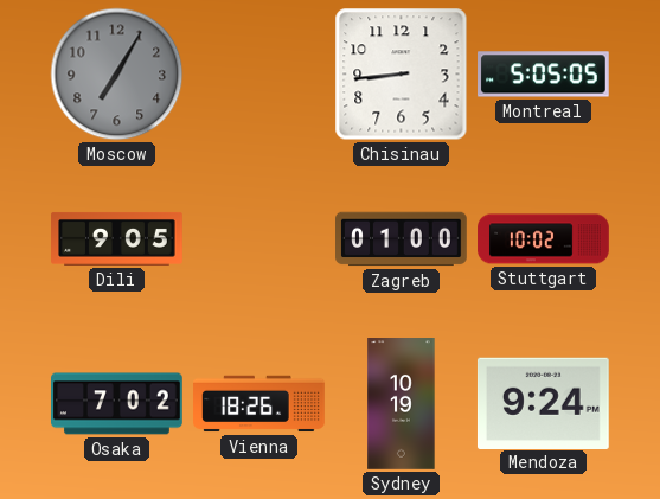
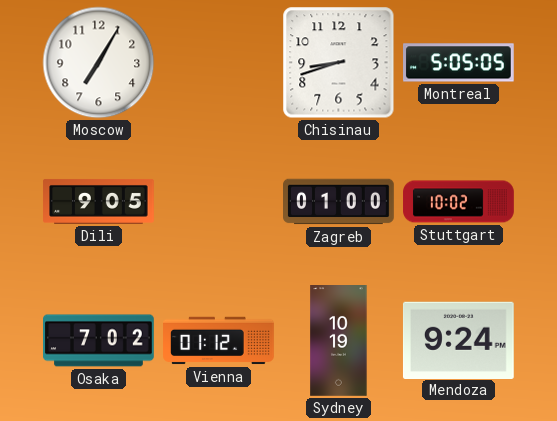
Moscow dial: grey -> white (99, 63)
Chisinau: 8:44 -> 8:42 (339, 63)
Vienna: 18:26 -> 01:12 (219, 341)
